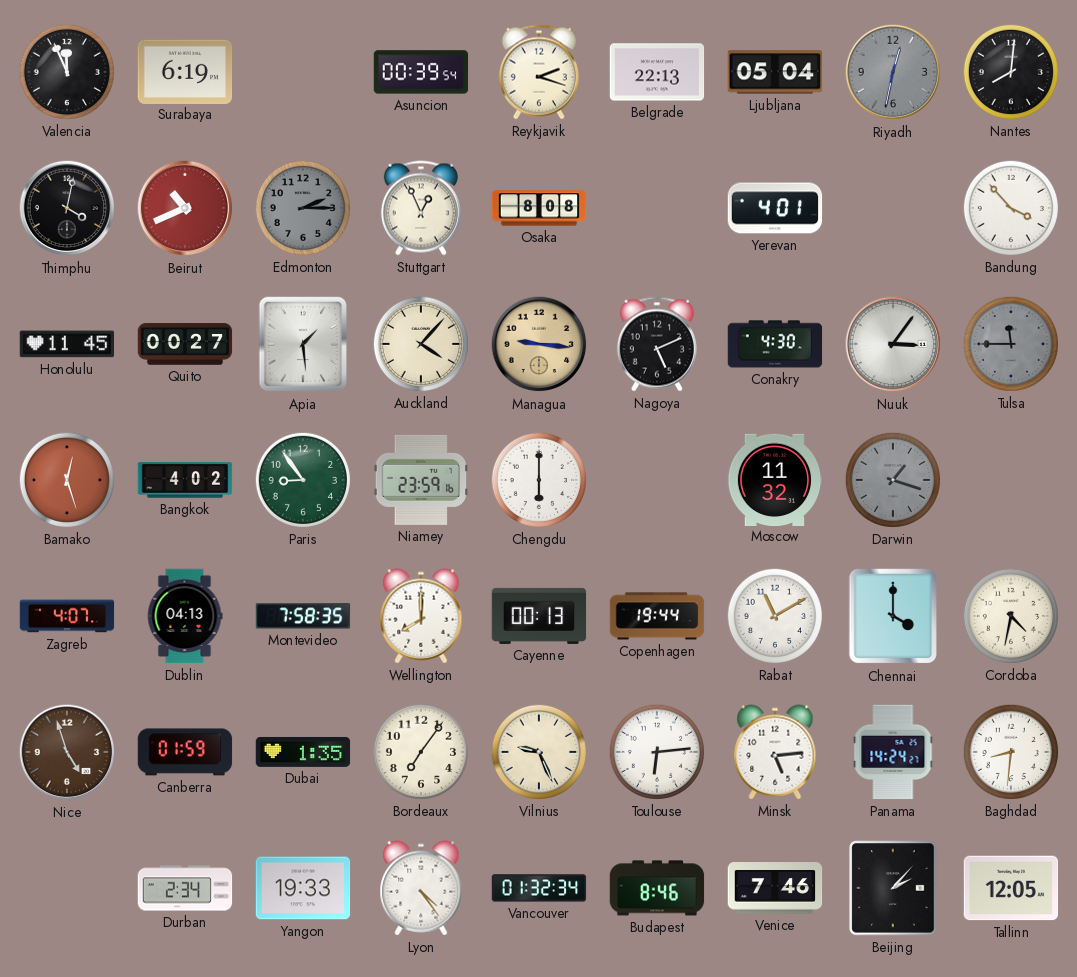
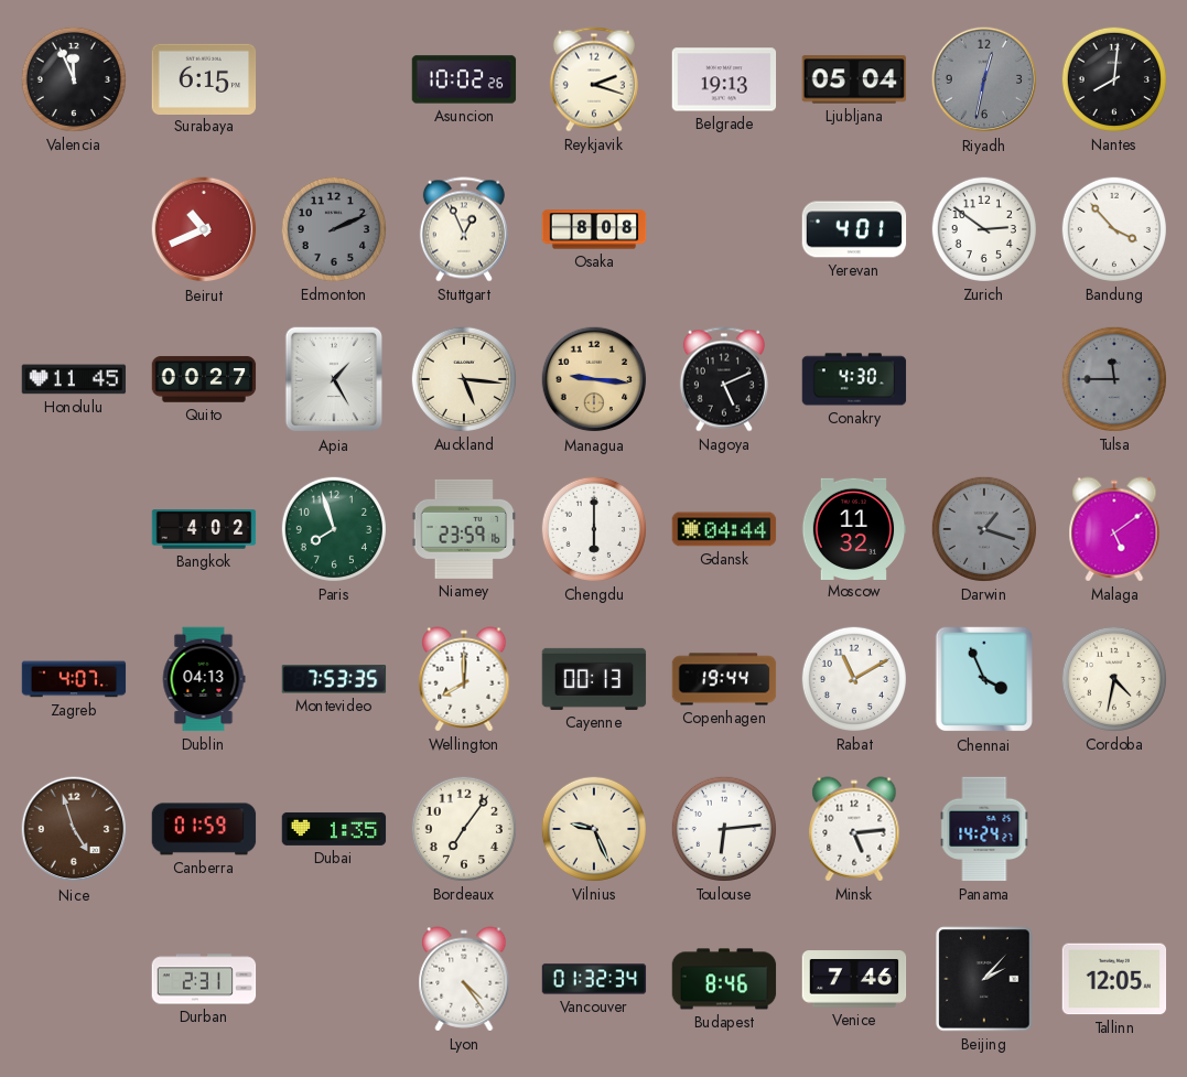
Surabaya: 6:19 -> 6:15 (204, 78)
Asuncion: 00:39 -> 10:02 (464, 79)
Belgrade: 22:13 -> 19:13 (724, 79)
Thimphu: 4:02 -> none (67, 208)
Edmonton: 2:15 -> 2:11 (334, 229)
Zurich: none -> 2:51 (984, 229)
Apia: 1:29 -> 1:25 (333, 379)
Auckland: 4:07 -> 5:16 (464, 379)
Nuuk: 3:06 -> none (893, 344)
Bamako: 12:27 -> none (67, 480)
Paris: 8:54 -> 7:57 (334, 529)
Gdansk: none -> 04:44 (724, 529)
Malaga: none -> 5:09 (1114, 529)
Montevideo: 7:58 -> 7:53 (334, 679)
Chennai: 4:00 -> 3:56 (983, 679)
Baghdad: 8:31 -> none (1011, 752)
Durban: 2:34 -> 2:31 (204, 979)
Yangon: 19:33 -> none (303, 888)
